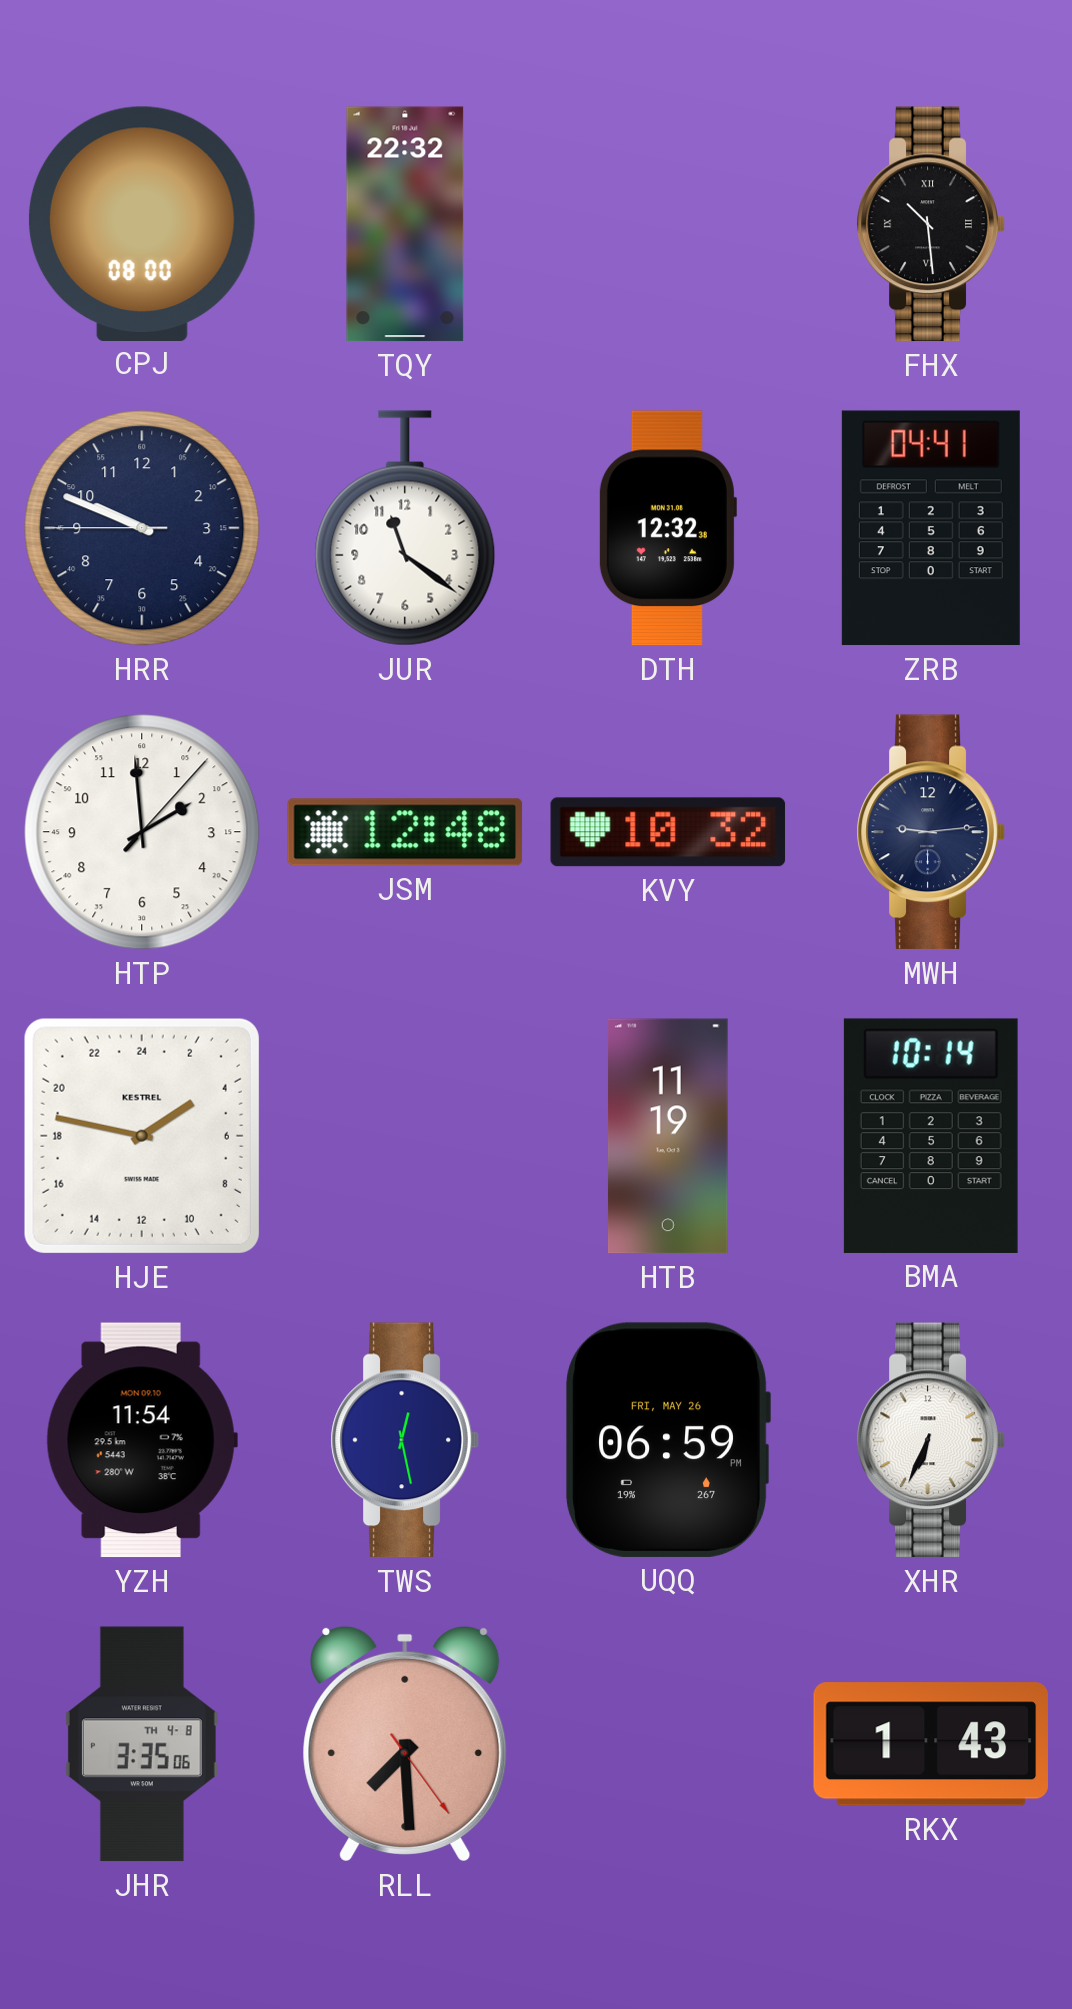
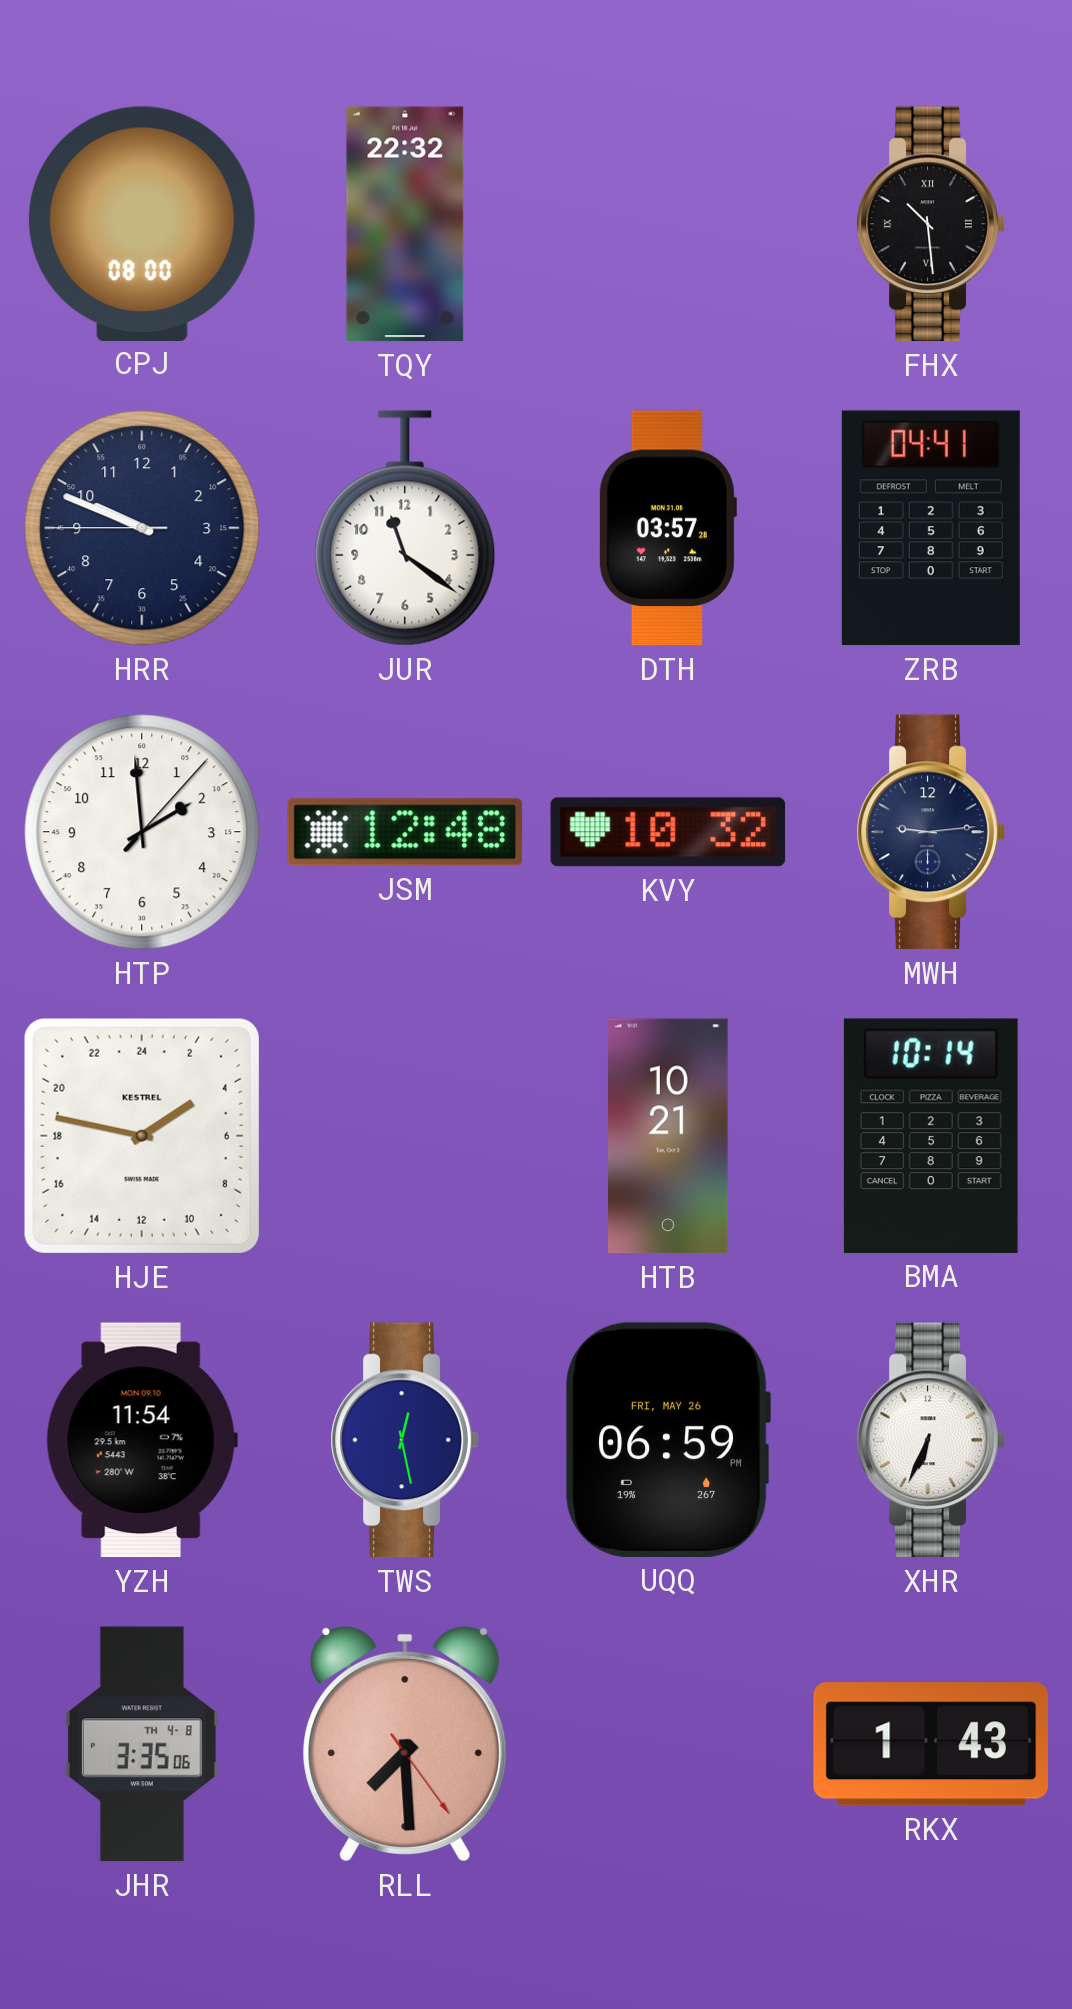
DTH: 12:32 -> 03:57 (667, 528)
HTB: 11:19 -> 10:21 (668, 1136)
